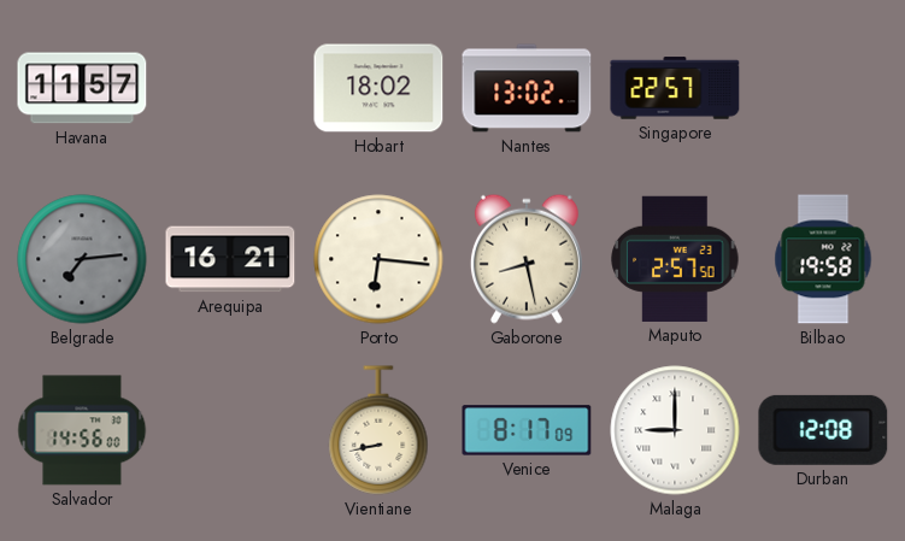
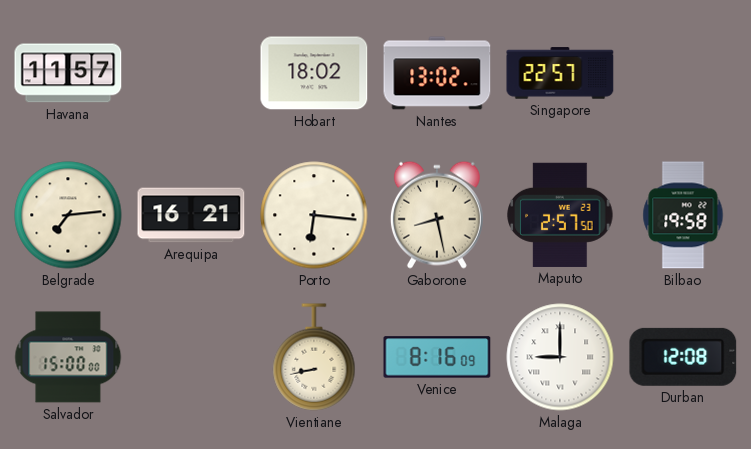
Belgrade dial: grey -> cream (68, 215)
Salvador: 14:56 -> 15:00 (68, 357)
Venice: 8:17 -> 8:16 (437, 357)
